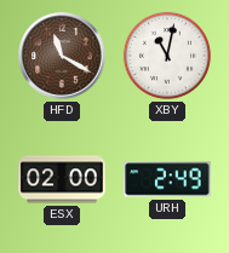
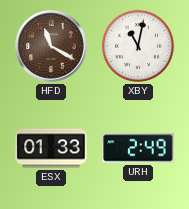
ESX: 02:00 -> 01:33 (51, 148)
